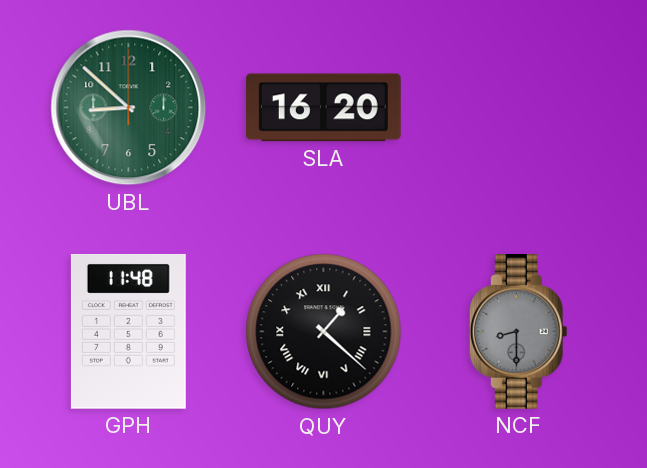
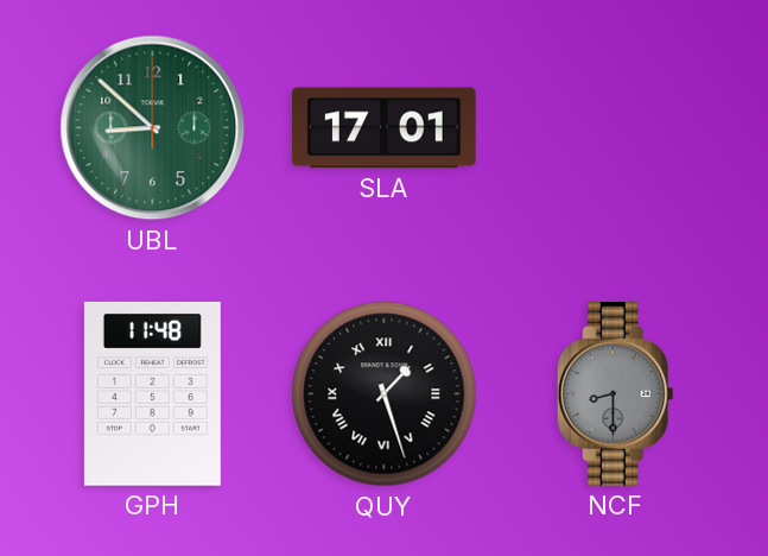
SLA: 16:20 -> 17:01 (383, 128)
QUY: 1:22 -> 1:27 (385, 394)
